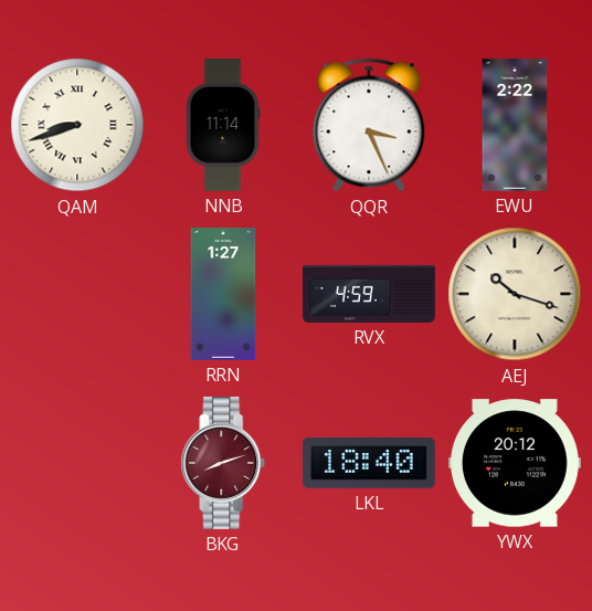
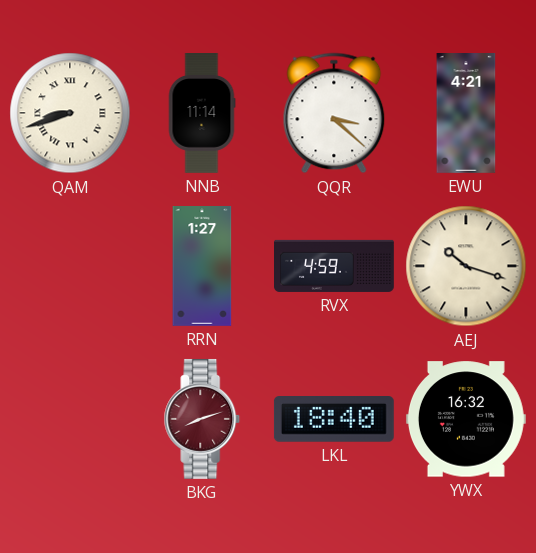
QQR: 3:26 -> 3:22 (334, 113)
EWU: 2:22 -> 4:21 (466, 114)
YWX: 20:12 -> 16:32 (466, 419)
